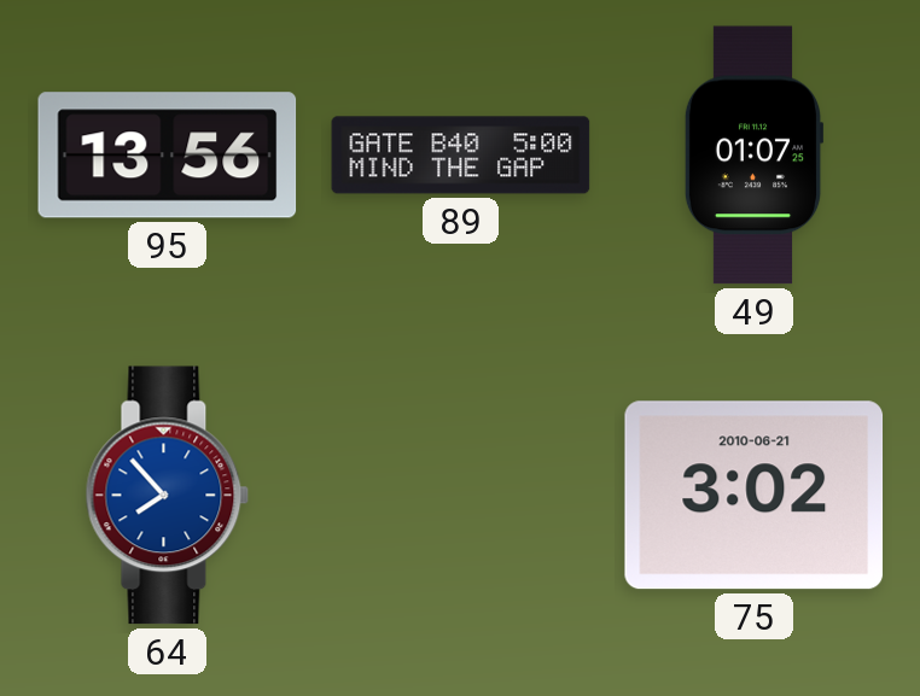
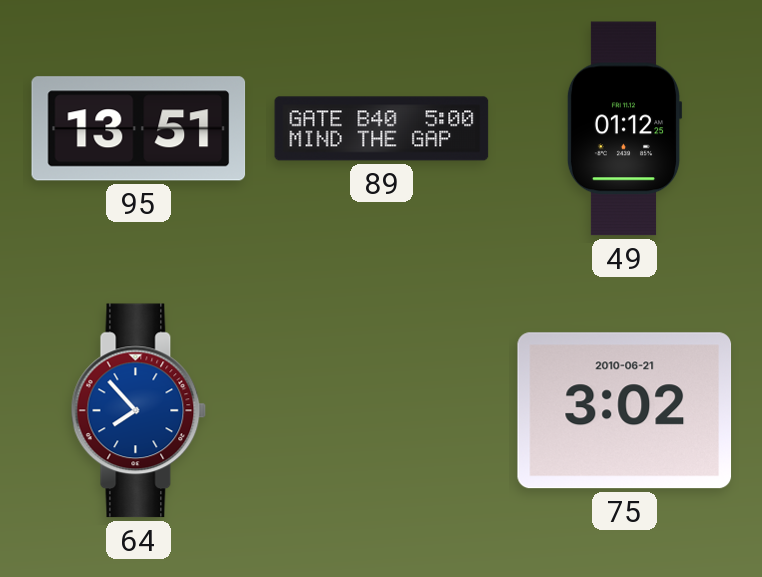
95: 13:56 -> 13:51 (139, 129)
49: 01:07 -> 01:12 (624, 129)
